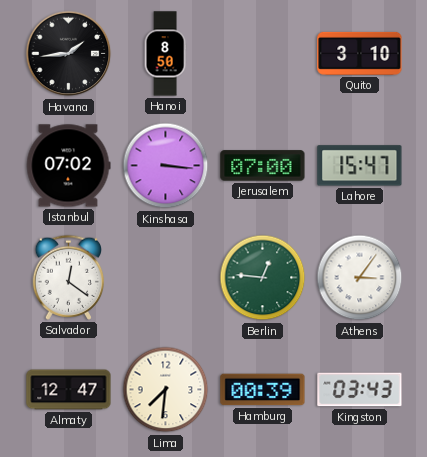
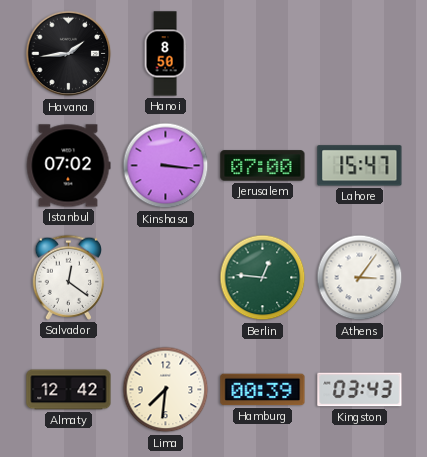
Quito: 3:10 -> none (360, 53)
Almaty: 12:47 -> 12:42 (69, 390)
